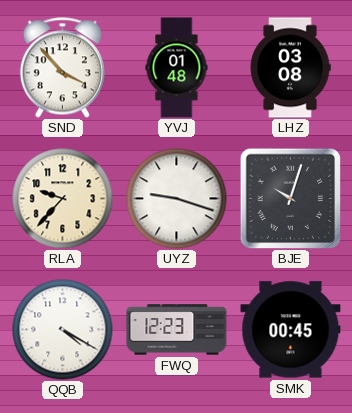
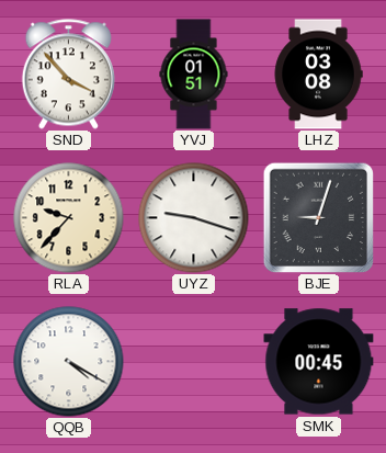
YVJ: 01:48 -> 01:51 (194, 75)
BJE: 10:03 -> 9:03 (318, 217)
FWQ: 12:23 -> none (177, 330)
